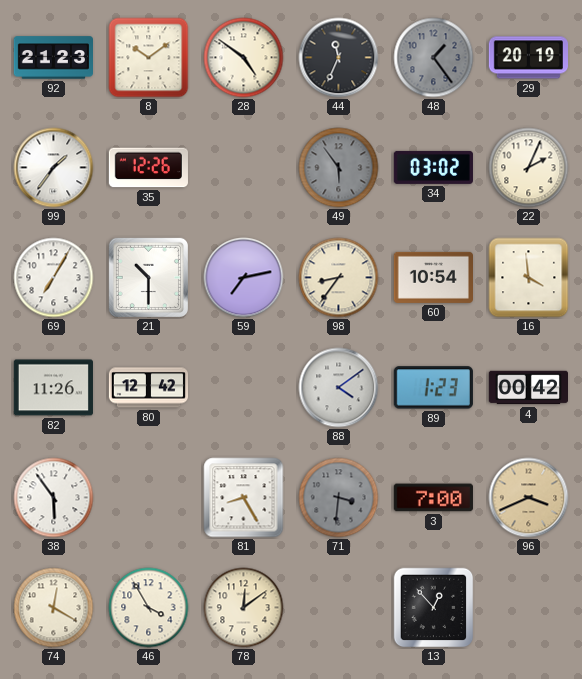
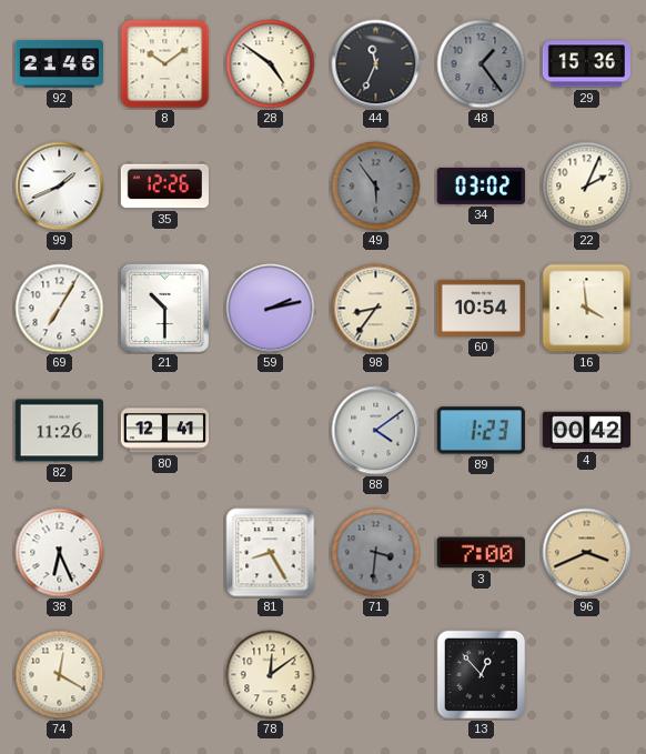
92: 21:23 -> 21:46 (59, 64)
29: 20:19 -> 15:36 (586, 64)
99: 1:36 -> 1:41 (60, 187)
59: 7:13 -> 2:13 (271, 309)
80: 12:42 -> 12:41 (164, 431)
38: 5:54 -> 6:26 (60, 553)
46: 3:55 -> none (149, 608)
